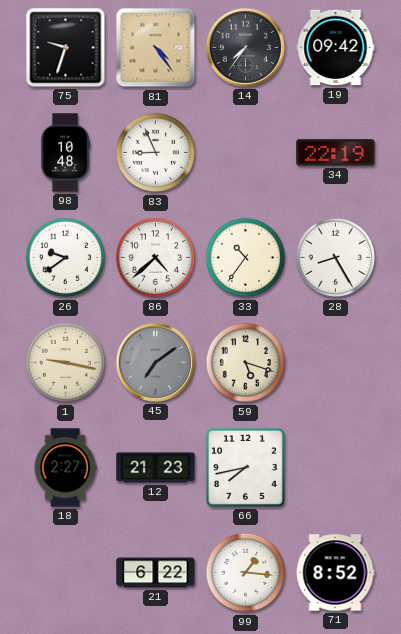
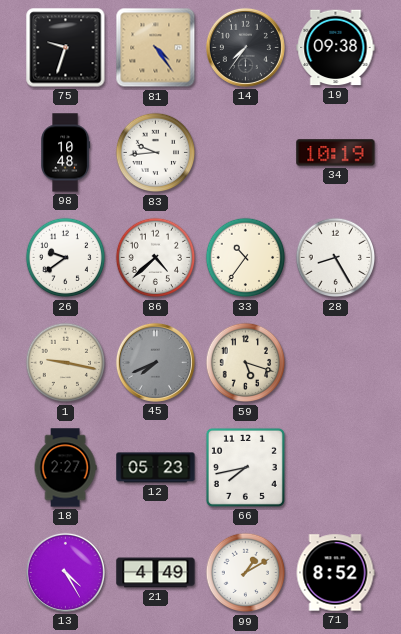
19: 09:42 -> 09:38 (336, 48)
83: 8:56 -> 9:44 (156, 153)
34: 22:19 -> 10:19 (336, 153)
45: 7:09 -> 7:41 (155, 362)
12: 21:23 -> 05:23 (156, 468)
13: none -> 4:25 (65, 572)
21: 6:22 -> 4:49 (156, 573)
99: 1:16 -> 1:10 (246, 573)
